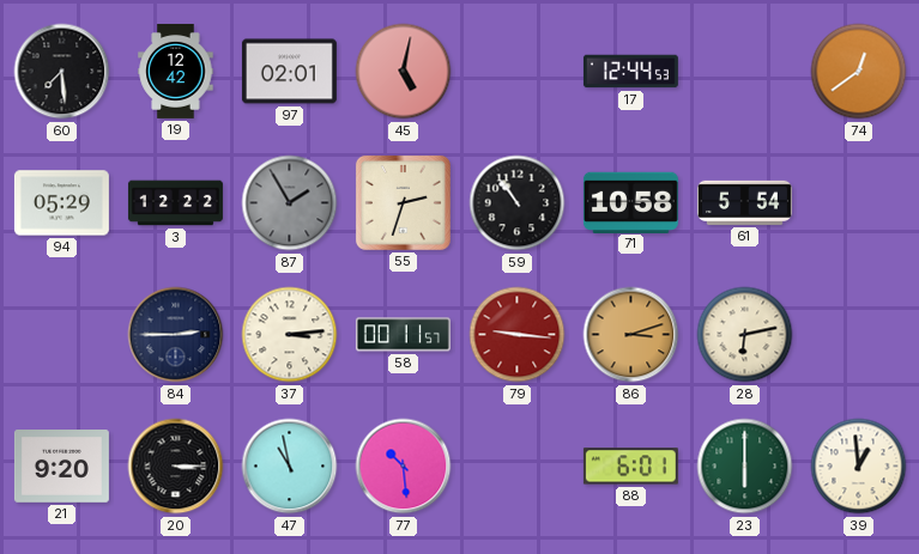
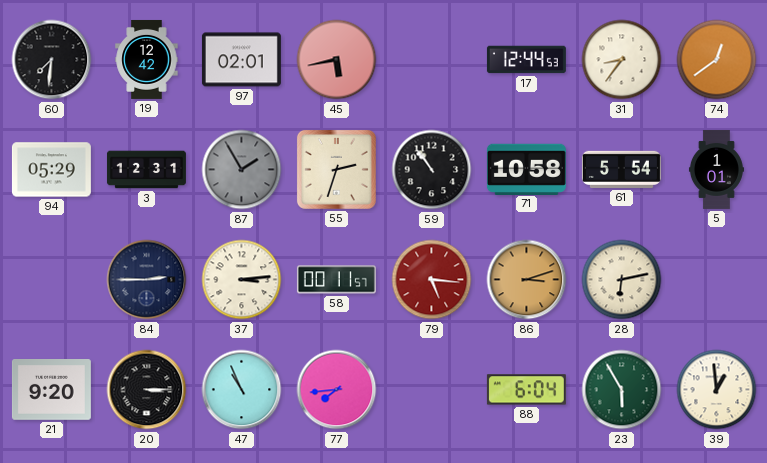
60: 7:29 -> 7:31 (52, 60)
45: 5:02 -> 5:43 (337, 60)
31: none -> 8:36 (622, 60)
3: 12:22 -> 12:31 (146, 170)
5: none -> 1:01 (716, 169)
79: 9:16 -> 5:16 (432, 280)
47: 10:58 -> 10:56 (242, 390)
77: 10:29 -> 7:44 (337, 390)
88: 6:01 -> 6:04 (526, 390)
23: 6:00 -> 5:55 (622, 390)
